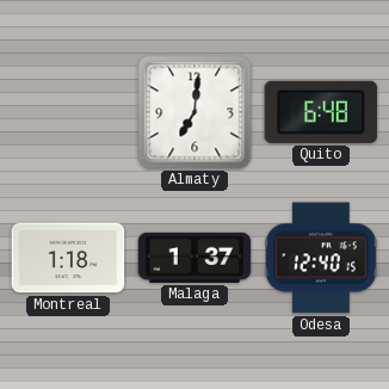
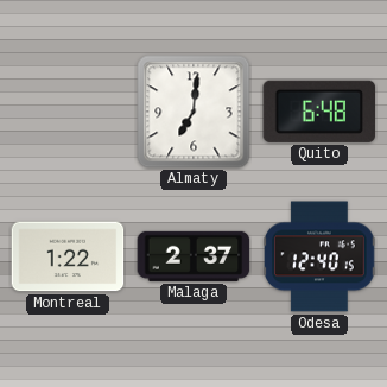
Montreal: 1:18 -> 1:22 (68, 256)
Malaga: 1:37 -> 2:37 (193, 256)
